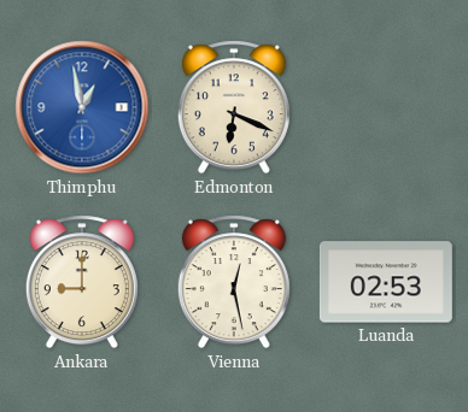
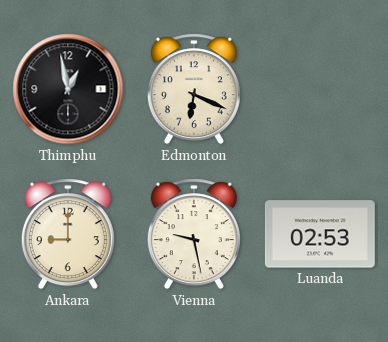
Thimphu dial: blue -> black (68, 89)
Vienna: 12:28 -> 9:28 (194, 234)
